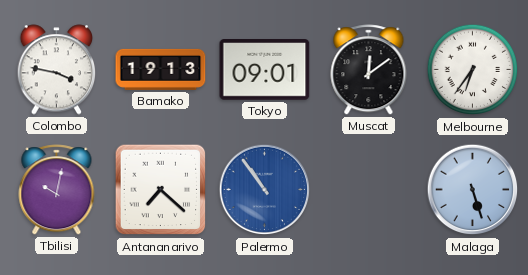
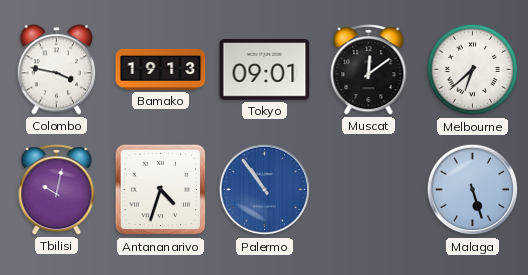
Melbourne: 6:36 -> 6:38 (473, 70)
Antananarivo: 7:22 -> 4:33 (161, 190)
